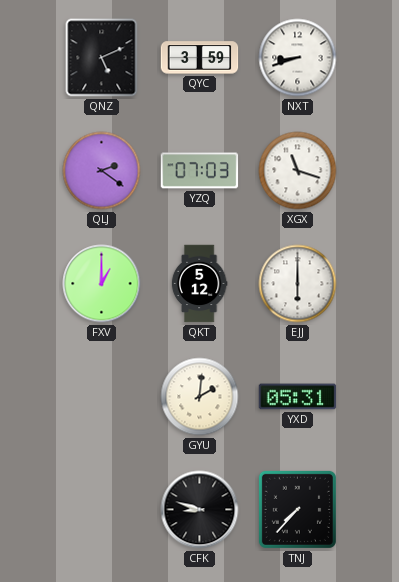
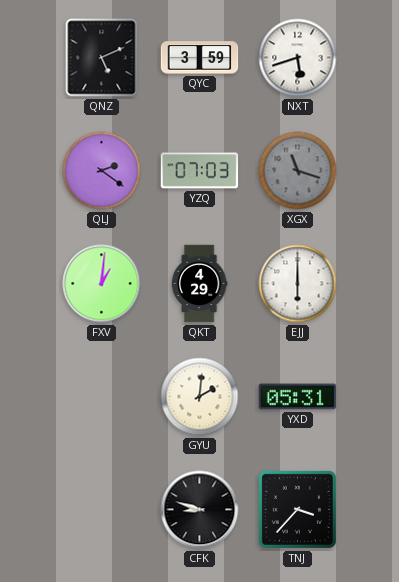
NXT: 8:42 -> 5:42 (298, 58)
XGX dial: white -> grey (298, 171)
FXV: 1:00 -> 1:01 (102, 284)
QKT: 5:12 -> 4:29 (199, 284)
TNJ: 7:37 -> 3:37 (297, 509)
